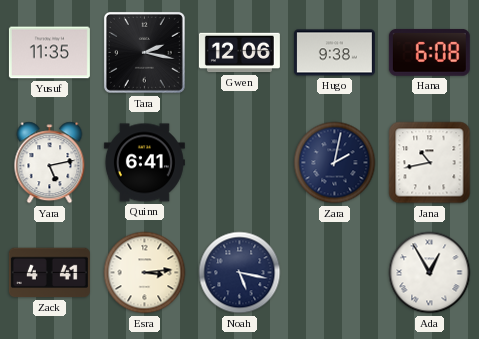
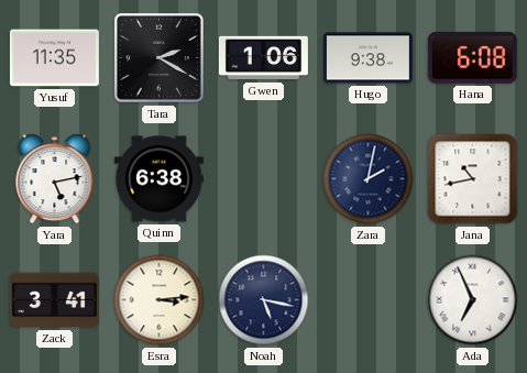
Tara: 2:17 -> 2:20 (158, 57)
Gwen: 12:06 -> 1:06 (263, 58)
Quinn: 6:41 -> 6:38 (158, 179)
Zack: 4:41 -> 3:41 (54, 300)
Ada: 12:55 -> 6:56 (473, 300)
